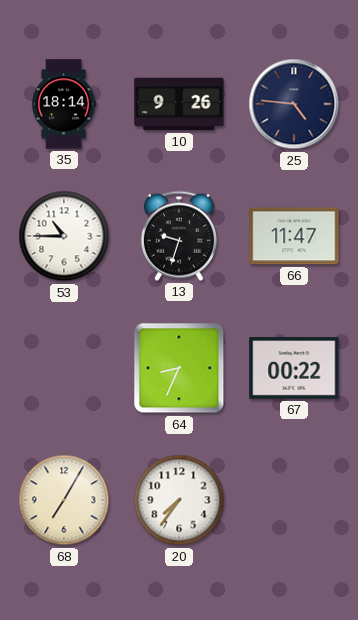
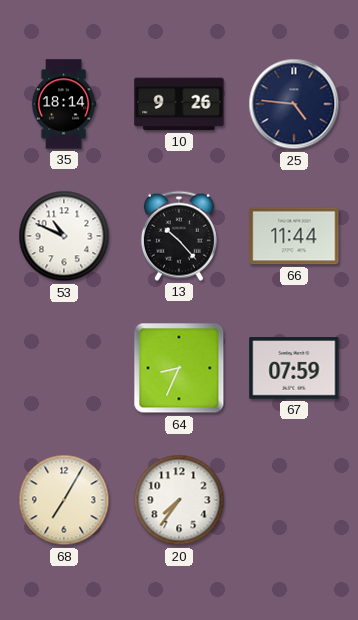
53: 10:45 -> 10:49 (64, 236)
13: 9:33 -> 10:23 (179, 236)
66: 11:47 -> 11:44 (294, 236)
67: 00:22 -> 07:59 (294, 368)
